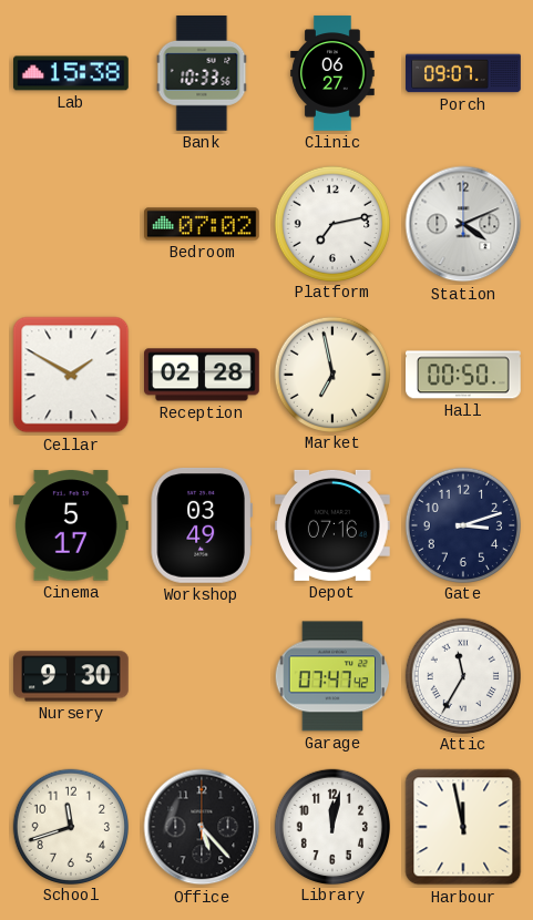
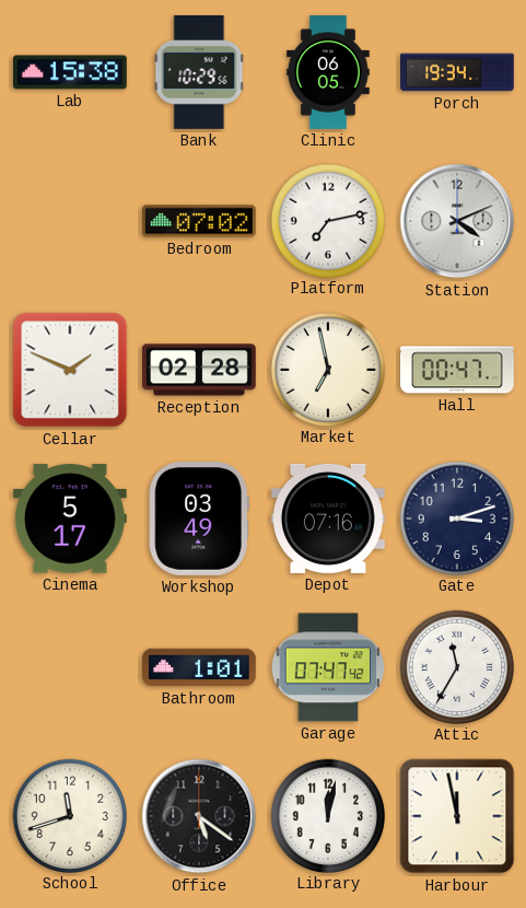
Bank: 10:33 -> 10:29 (199, 73)
Clinic: 06:27 -> 06:05 (328, 72)
Porch: 09:07 -> 19:34 (457, 72)
Cellar: 1:50 -> 1:49 (70, 370)
Hall: 00:50 -> 00:47 (458, 370)
Nursery: 9:30 -> none (72, 676)
Bathroom: none -> 1:01 (200, 667)
Office: 5:23 -> 5:21 (199, 816)
